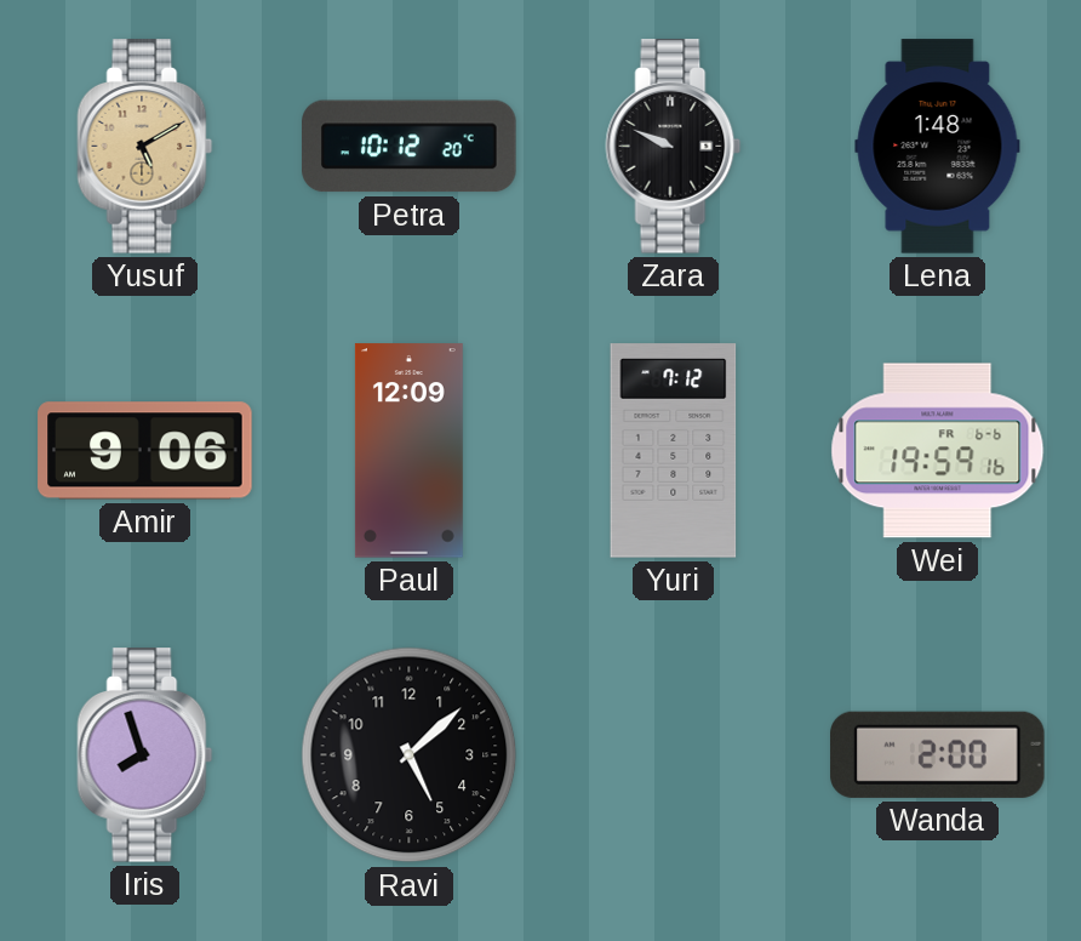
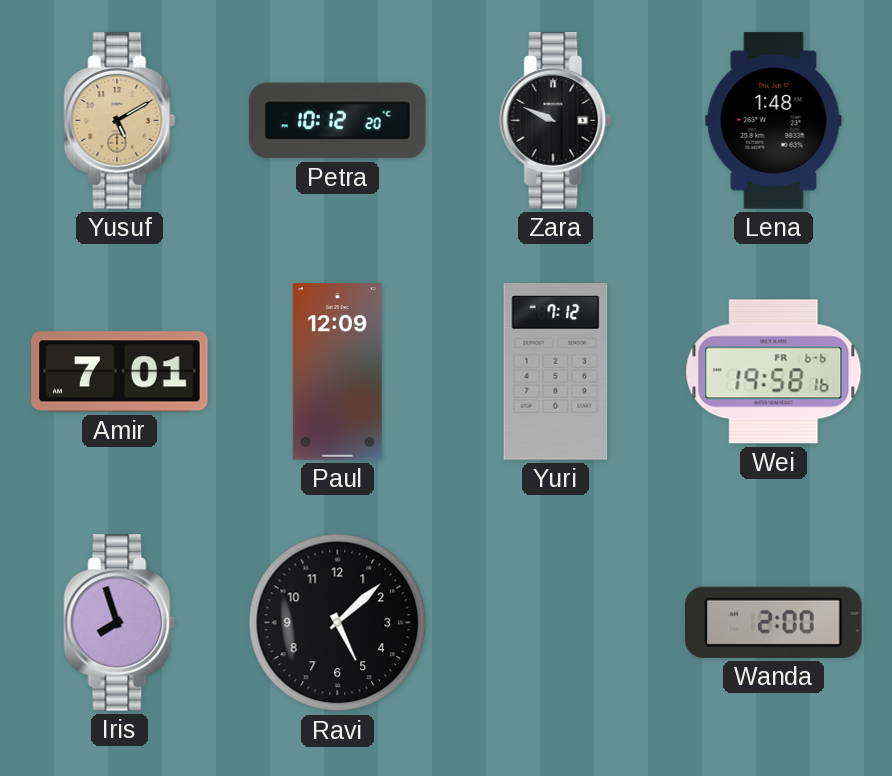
Amir: 9:06 -> 7:01 (120, 372)
Wei: 19:59 -> 19:58 (774, 372)
